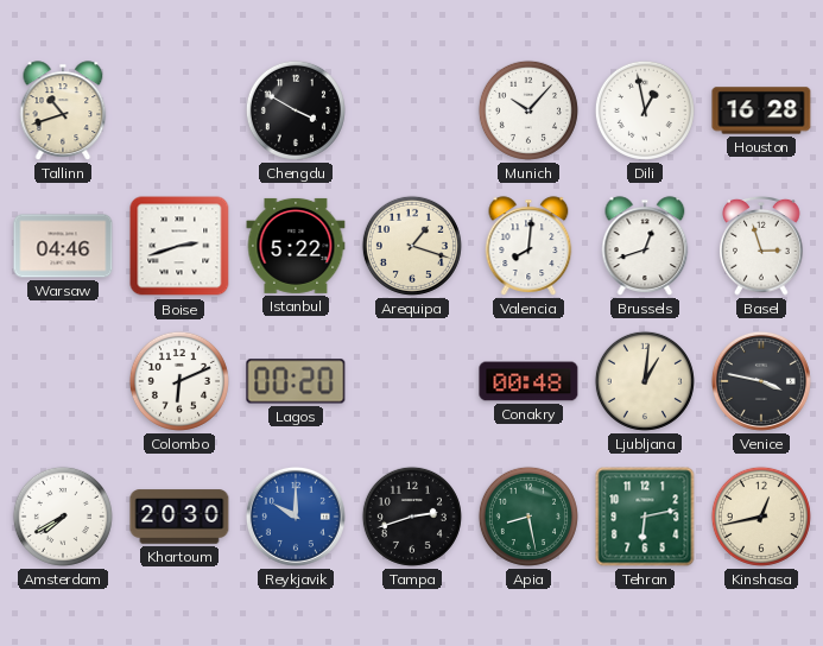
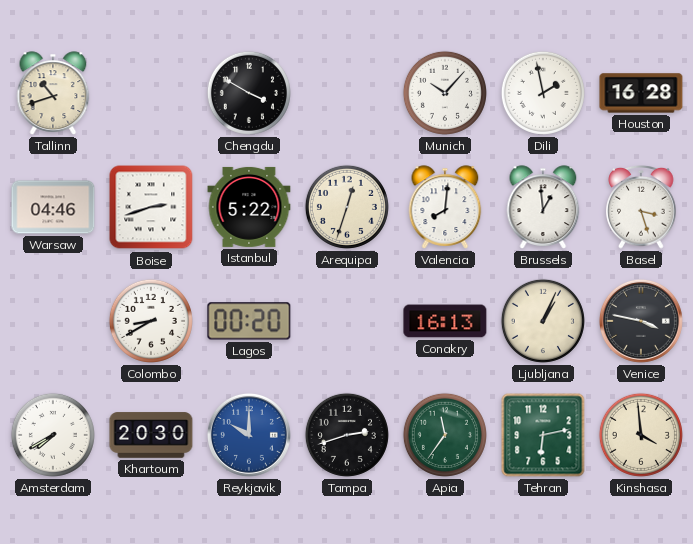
Dili: 12:58 -> 1:58 (543, 93)
Arequipa: 1:18 -> 12:33 (347, 207)
Brussels: 12:42 -> 12:59 (543, 207)
Basel: 2:57 -> 3:27 (641, 208)
Colombo: 6:11 -> 8:40 (151, 321)
Conakry: 00:48 -> 16:13 (445, 321)
Ljubljana: 1:01 -> 1:04 (543, 321)
Apia: 8:28 -> 11:36 (445, 435)
Kinshasa: 12:43 -> 3:59 (641, 435)
